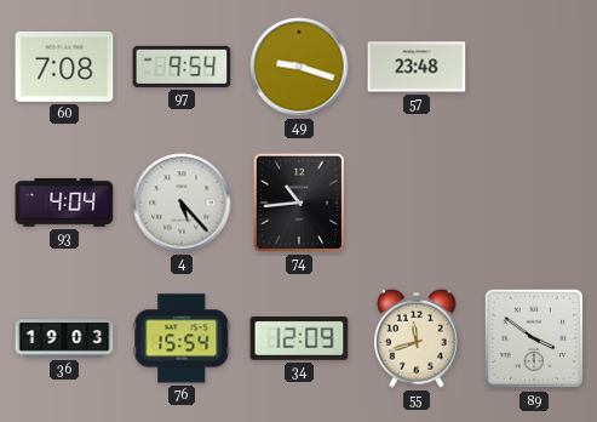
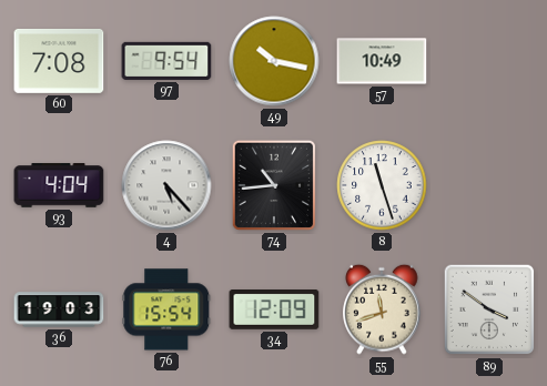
49: 9:18 -> 10:17 (274, 61)
57: 23:48 -> 10:49 (382, 61)
8: none -> 11:27 (382, 185)
